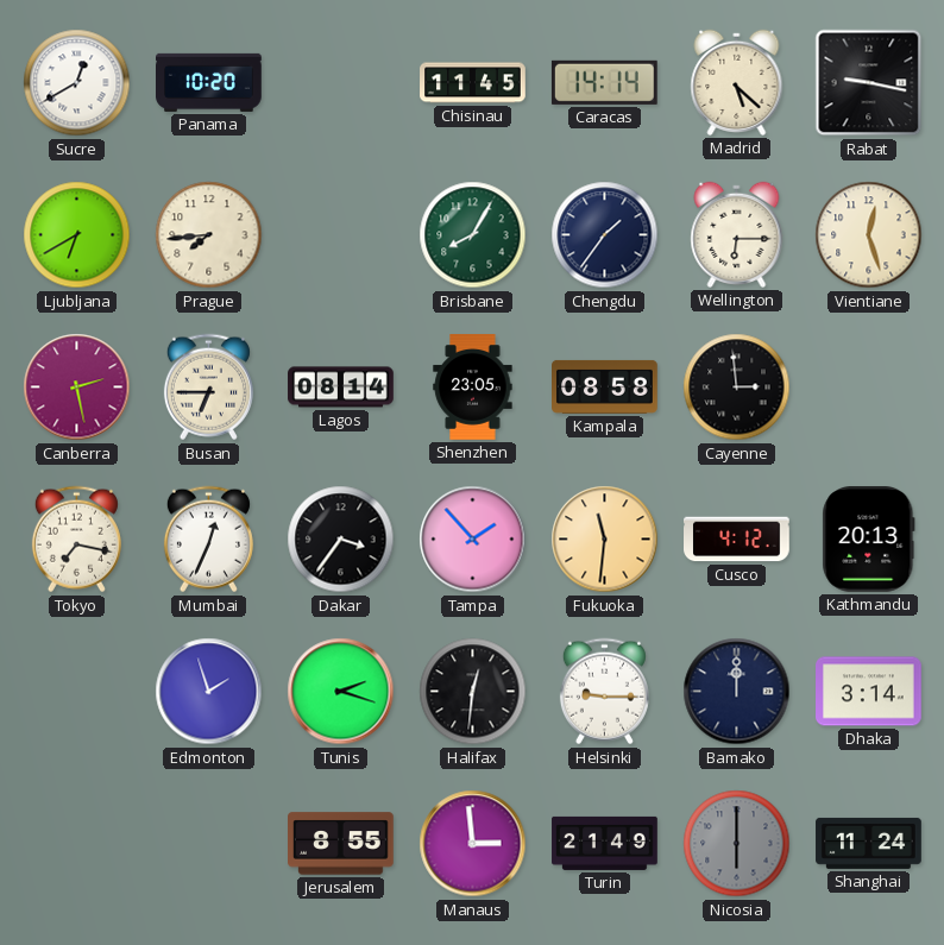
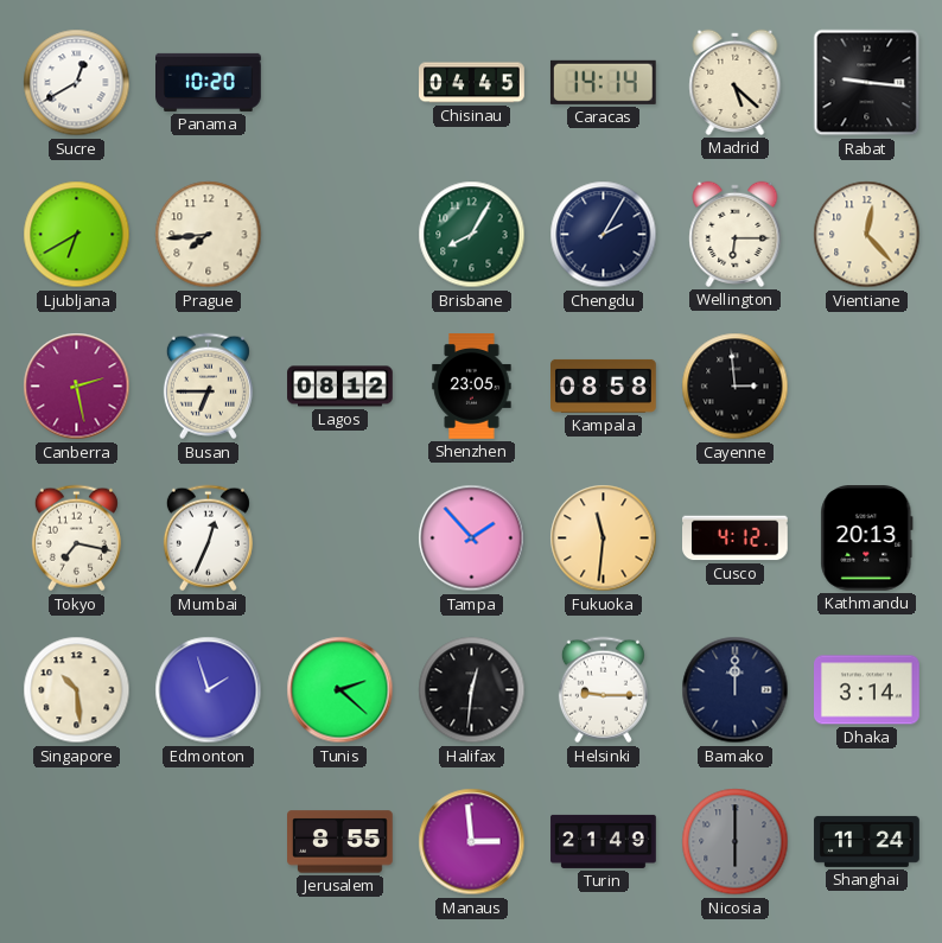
Chisinau: 11:45 -> 04:45 (472, 83)
Rabat: 9:17 -> 9:16 (867, 83)
Chengdu: 1:36 -> 2:05 (604, 235)
Vientiane: 12:27 -> 12:23 (867, 235)
Lagos: 08:14 -> 08:12 (340, 387)
Dakar: 3:36 -> none (341, 540)
Singapore: none -> 10:29 (77, 690)
Tunis: 2:18 -> 2:22 (340, 690)
